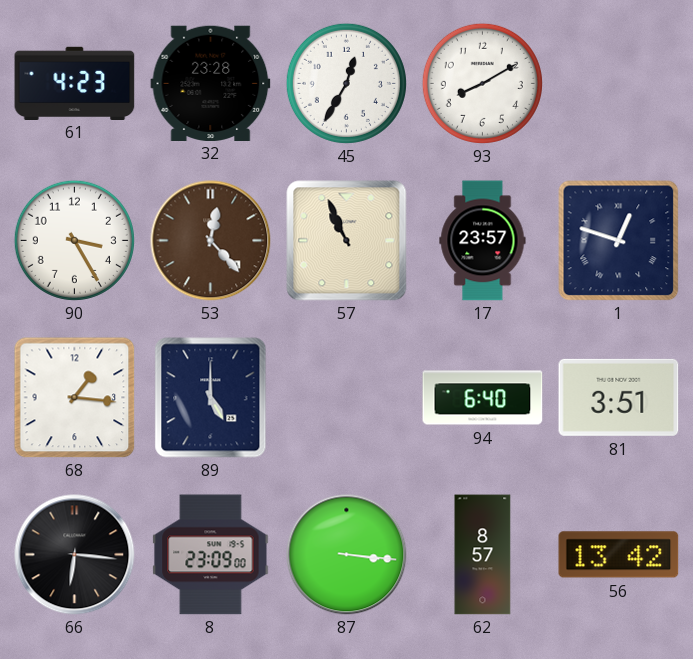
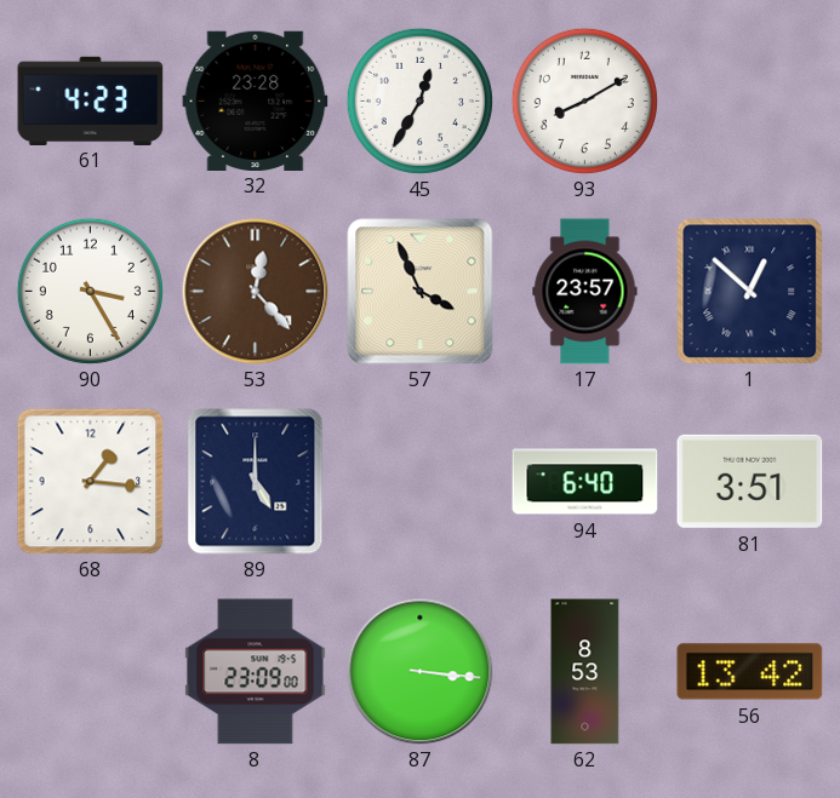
57: 10:56 -> 3:56 (421, 292)
1: 12:48 -> 12:52 (750, 292)
66: 6:16 -> none (75, 555)
62: 8:57 -> 8:53 (585, 672)
